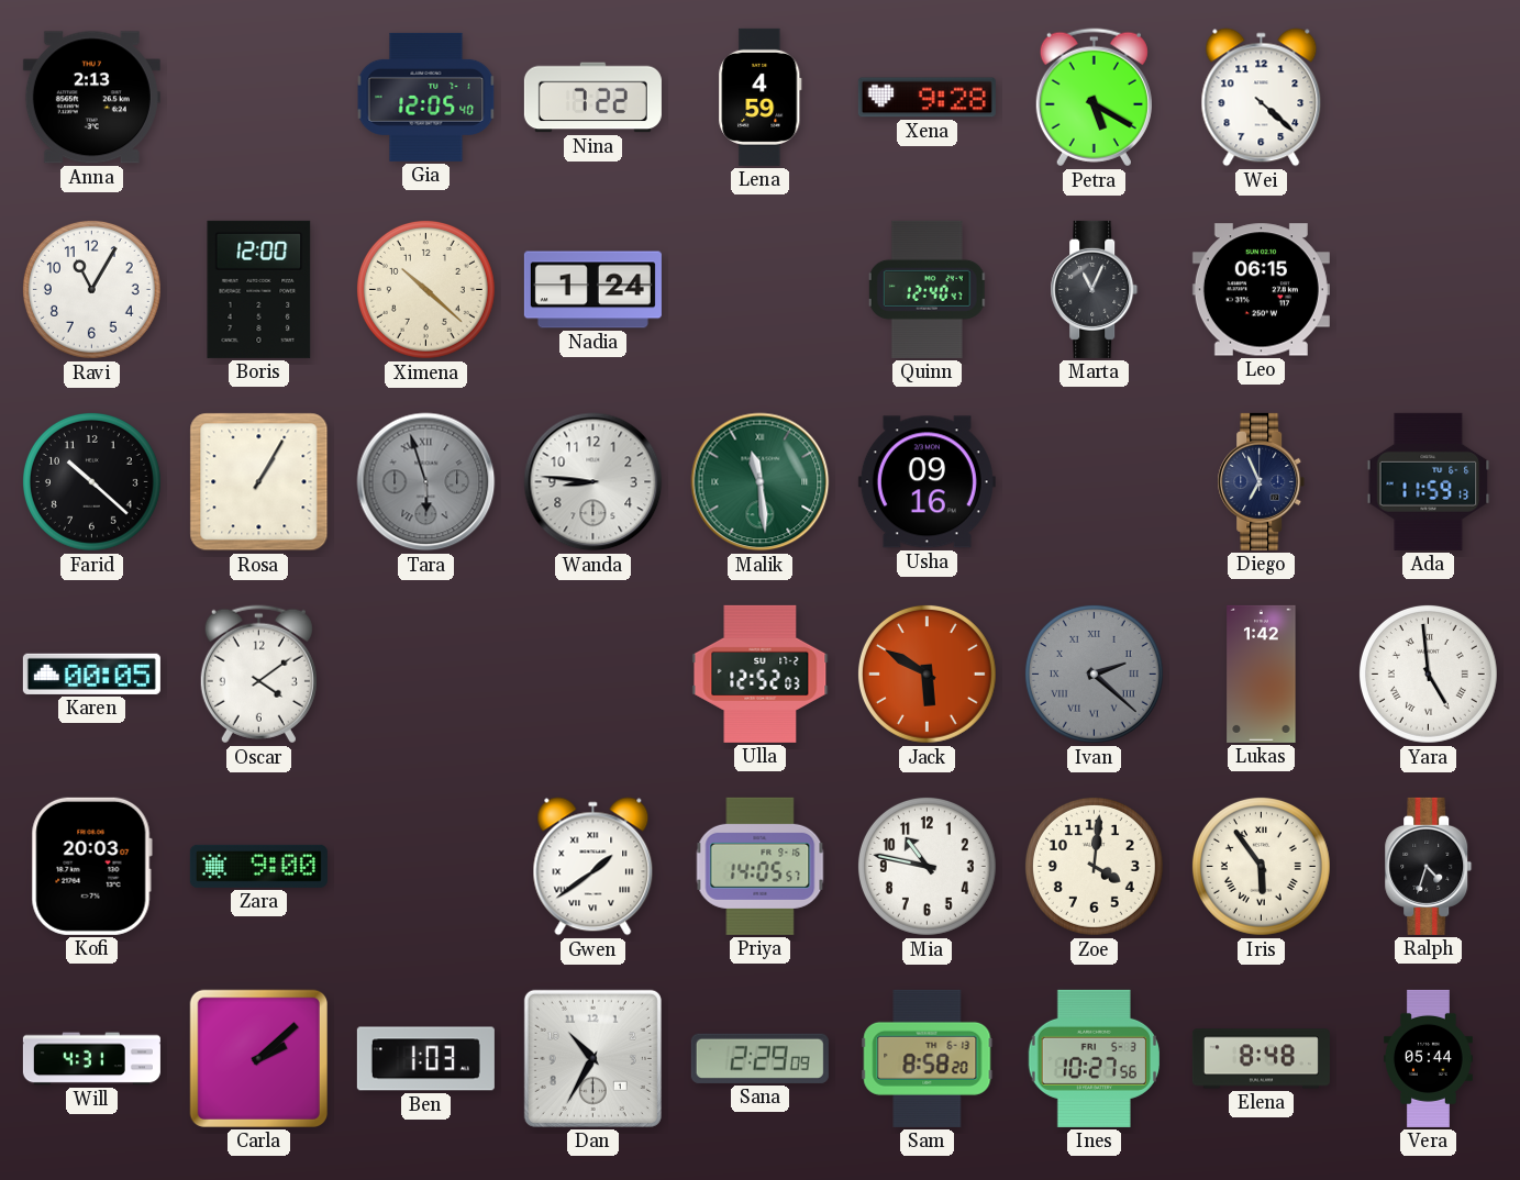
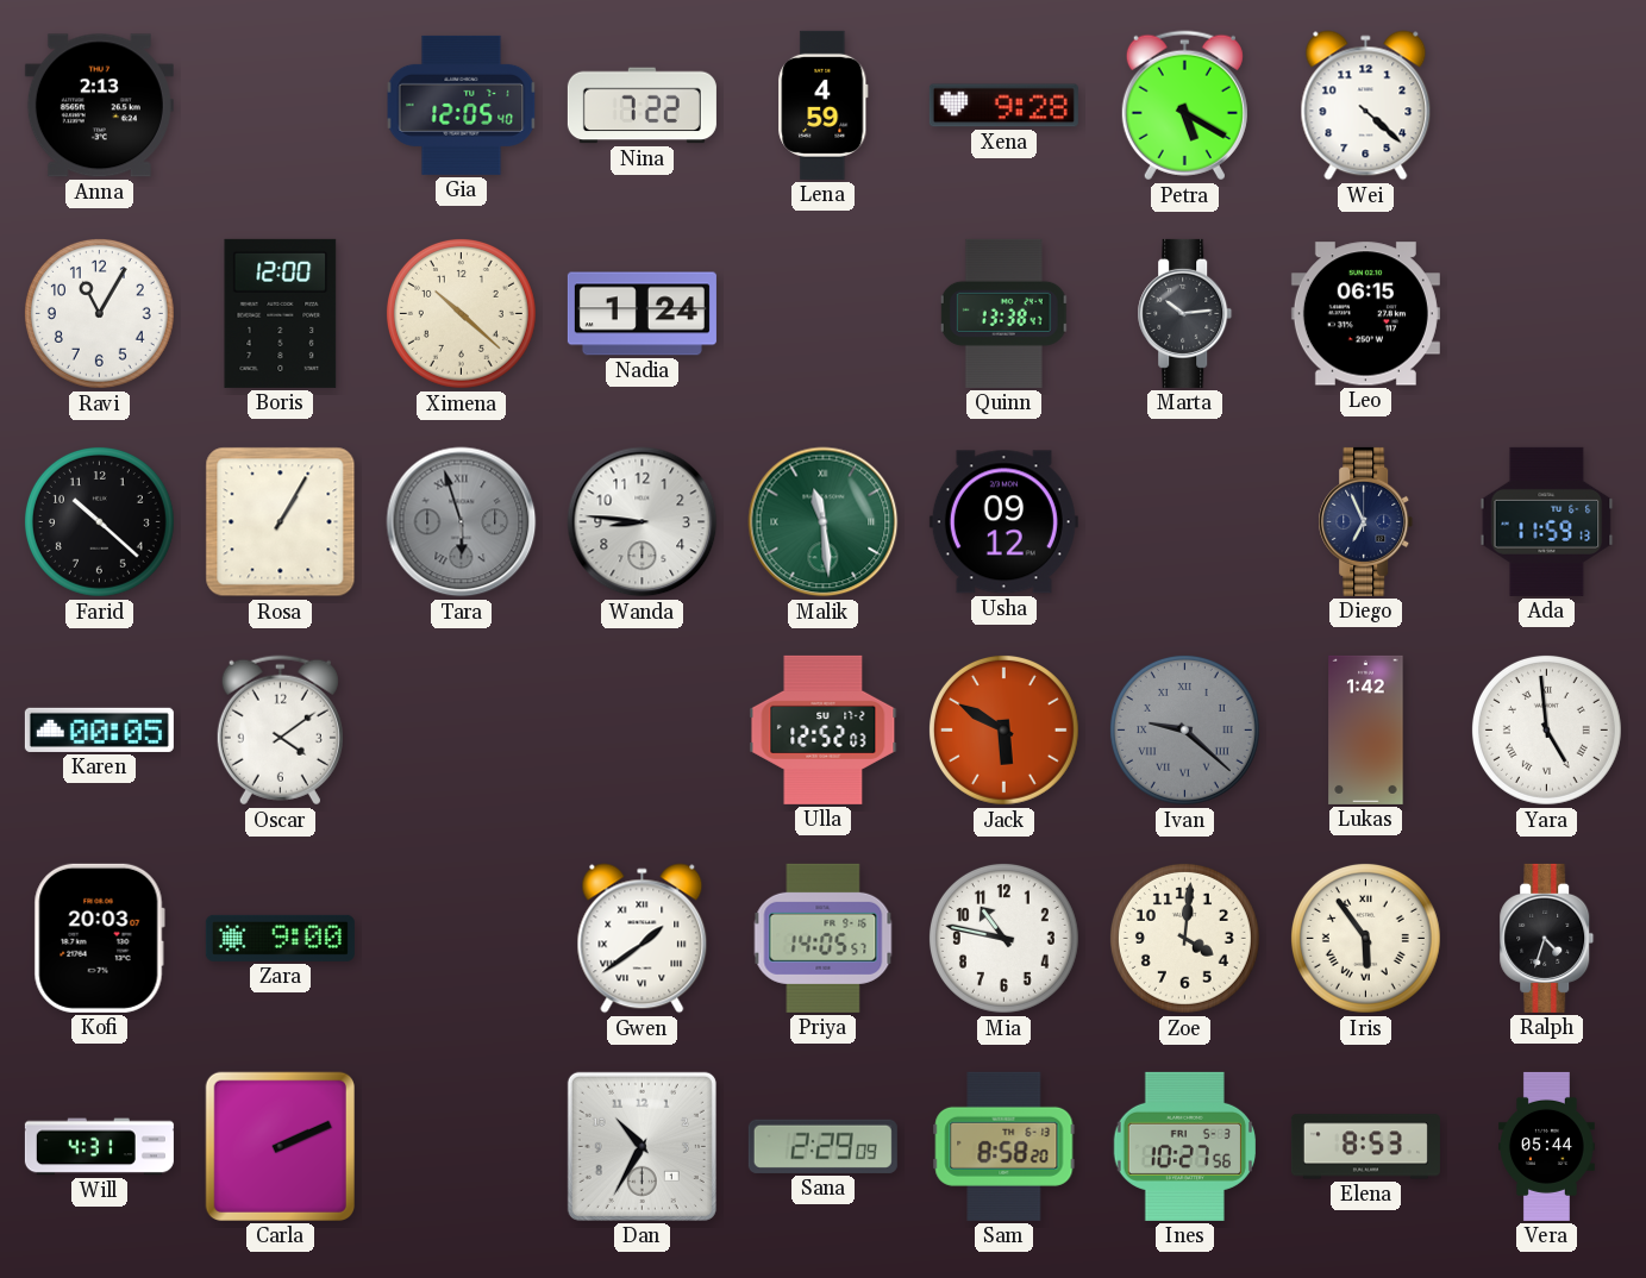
Quinn: 12:40 -> 13:38 (1005, 313)
Marta: 11:04 -> 10:14 (1185, 313)
Usha: 09:16 -> 09:12 (1003, 522)
Ivan: 2:22 -> 9:22 (1184, 729)
Carla: 2:08 -> 2:11 (280, 1146)
Ben: 1:03 -> none (425, 1059)
Elena: 8:48 -> 8:53 (1365, 1147)
